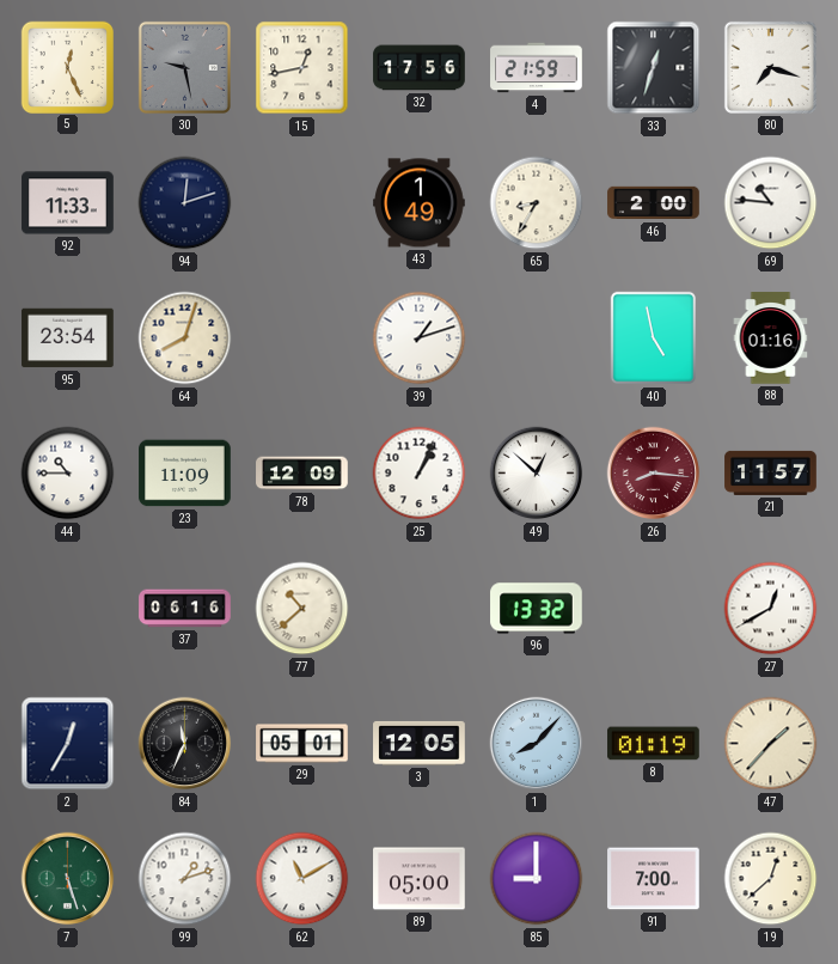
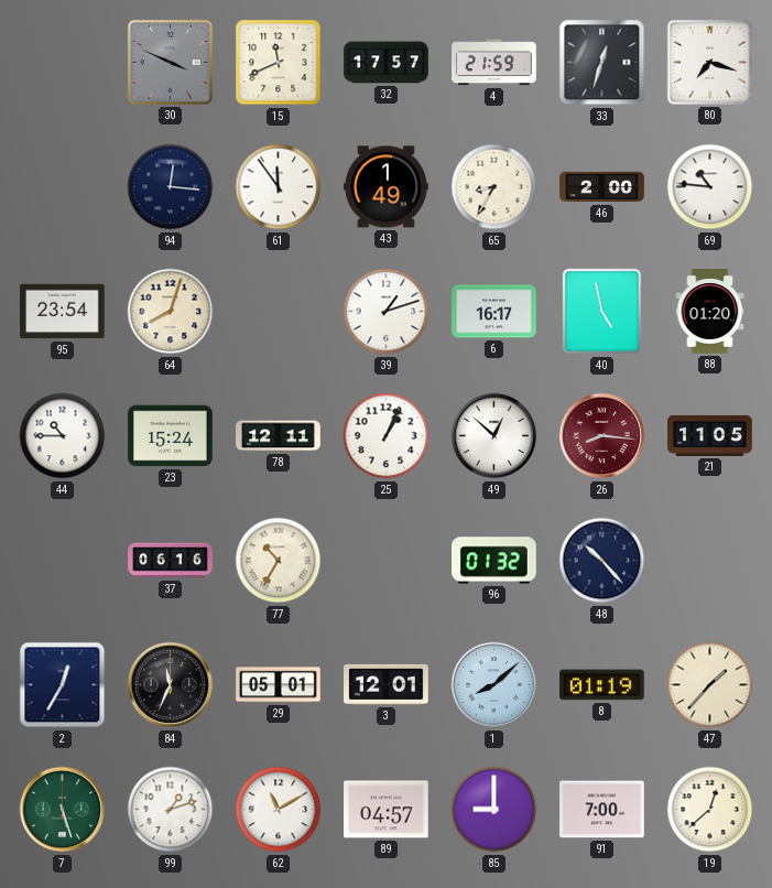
5: 12:26 -> none (67, 67)
30: 9:28 -> 3:49 (170, 62)
15: 12:43 -> 11:41 (279, 63)
32: 17:56 -> 17:57 (387, 63)
92: 11:33 -> none (68, 203)
94: 12:12 -> 12:16 (171, 187)
61: none -> 11:54 (279, 187)
6: none -> 16:17 (494, 312)
88: 01:16 -> 01:20 (710, 312)
23: 11:09 -> 15:24 (171, 436)
78: 12:09 -> 12:11 (279, 436)
21: 11:57 -> 11:05 (710, 435)
77: 10:38 -> 10:35 (279, 561)
96: 13:32 -> 01:32 (494, 561)
48: none -> 10:23 (602, 561)
27: 12:40 -> none (771, 609)
3: 12:05 -> 12:01 (387, 684)
1: 8:07 -> 8:08 (494, 685)
89: 05:00 -> 04:57 (387, 810)
